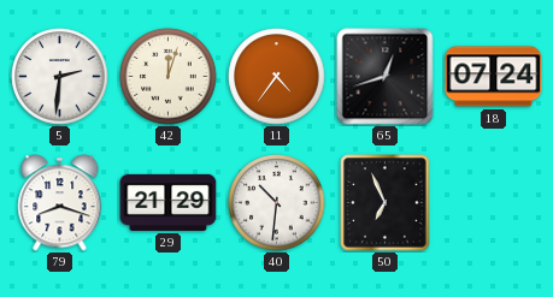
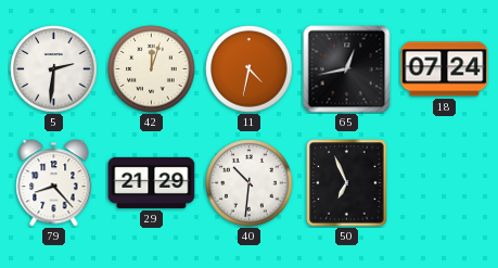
11: 4:36 -> 4:32 (250, 69)
65: 12:42 -> 12:43 (347, 69)
79: 8:18 -> 8:23 (54, 183)
